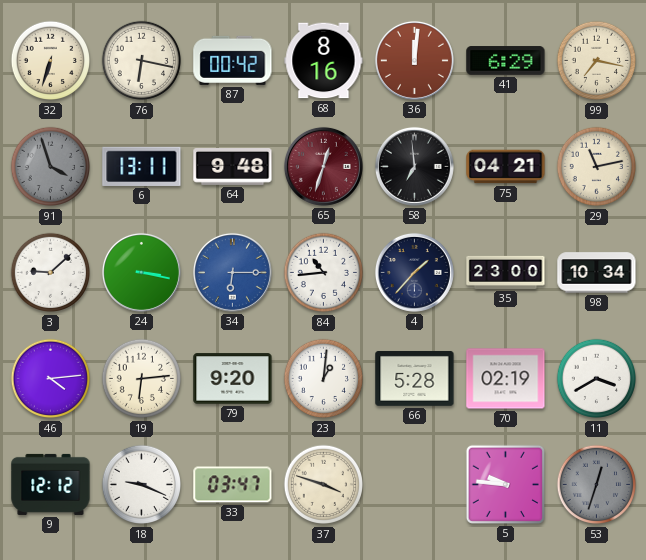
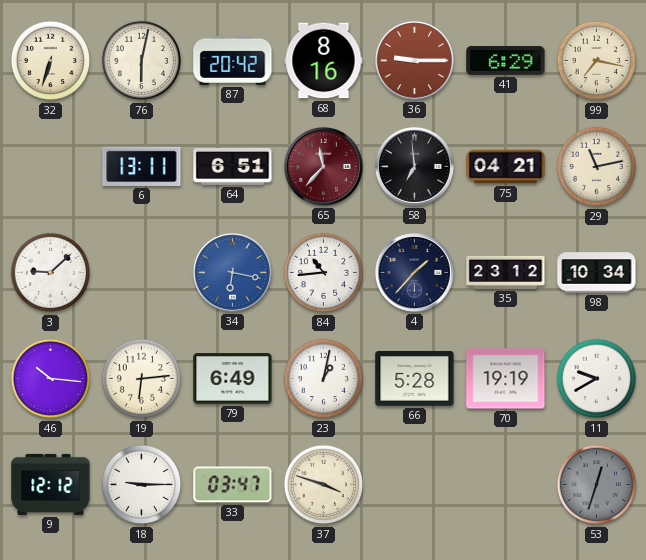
76: 6:17 -> 6:02 (142, 61)
87: 00:42 -> 20:42 (233, 60)
36: 12:01 -> 9:15 (414, 60)
91: 3:57 -> none (51, 167)
64: 9:48 -> 6:51 (233, 167)
65: 12:33 -> 11:37 (323, 166)
24: 3:17 -> none (141, 272)
34: 6:15 -> 6:17 (232, 272)
35: 23:00 -> 23:12 (506, 272)
46: 4:14 -> 10:16 (51, 379)
79: 9:20 -> 6:49 (233, 379)
23: 1:01 -> 1:02 (324, 379)
70: 02:19 -> 19:19 (506, 379)
11: 3:40 -> 9:40 (597, 379)
18: 9:19 -> 9:15 (142, 485)
5: 9:46 -> none (505, 484)
